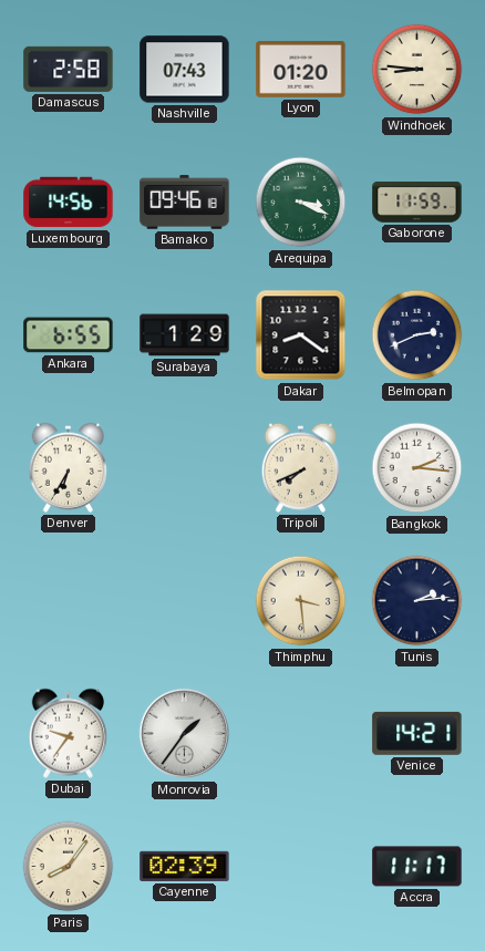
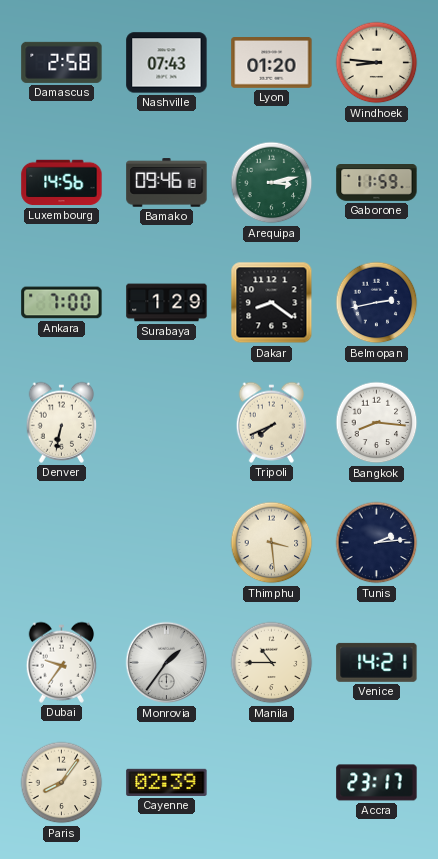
Arequipa: 3:19 -> 3:13 (272, 183)
Ankara: 6:55 -> 7:00 (62, 303)
Belmopan: 2:41 -> 2:43 (377, 303)
Denver: 6:35 -> 6:32 (62, 422)
Bangkok: 2:16 -> 8:16 (377, 423)
Manila: none -> 10:45 (272, 663)
Accra: 11:17 -> 23:17 (377, 783)
